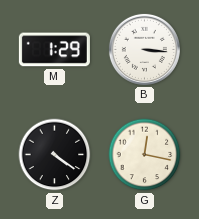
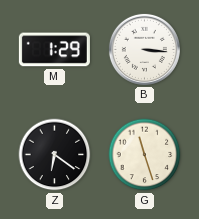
Z: 4:21 -> 6:21 (55, 155)
G: 12:17 -> 11:27 (145, 155)
